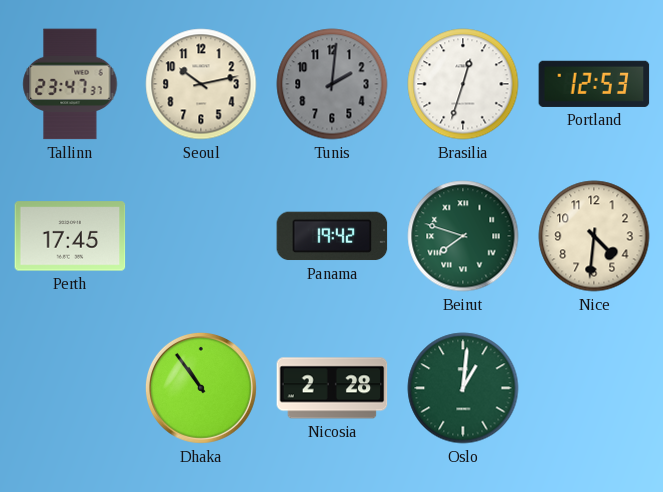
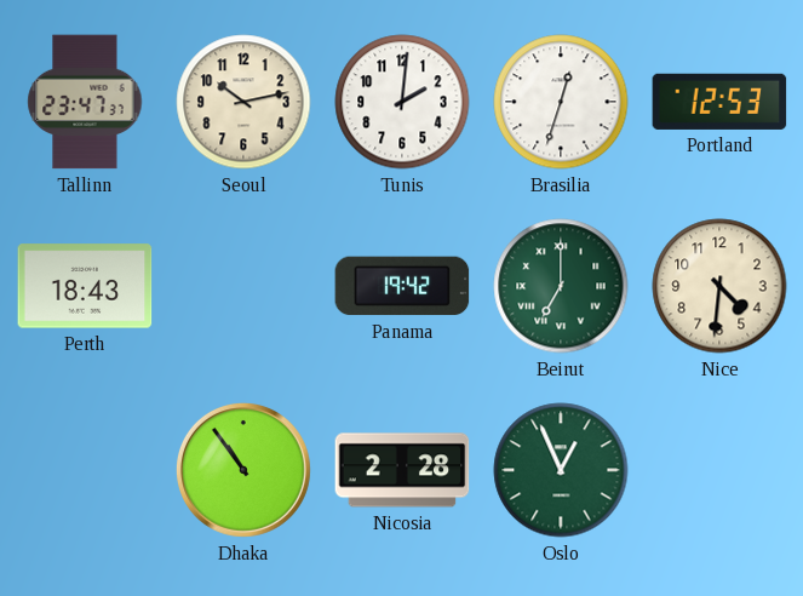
Tunis dial: grey -> white (402, 102)
Perth: 17:45 -> 18:43 (85, 286)
Beirut: 7:48 -> 7:00 (561, 286)
Oslo: 1:01 -> 12:56 (561, 470)
